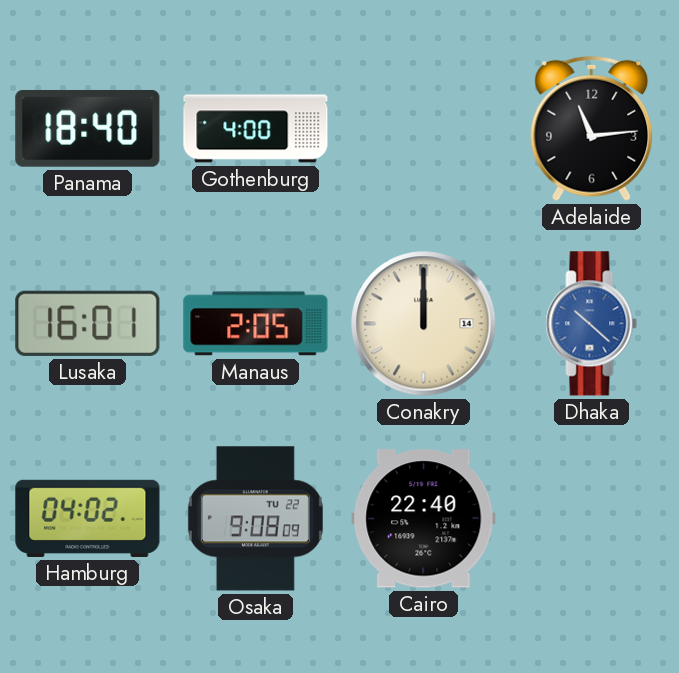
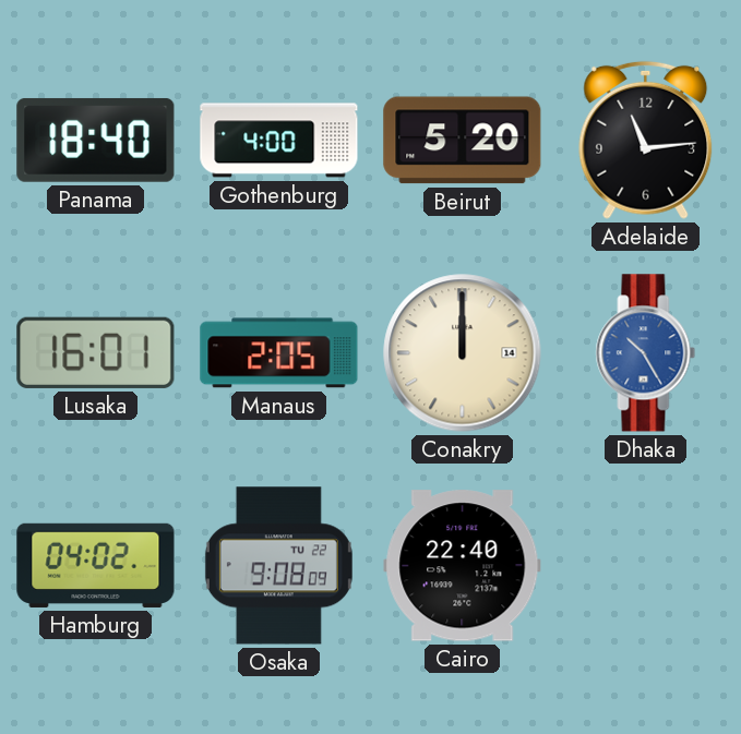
Beirut: none -> 5:20 (463, 141)
Dhaka: 10:22 -> 10:25 (646, 353)
